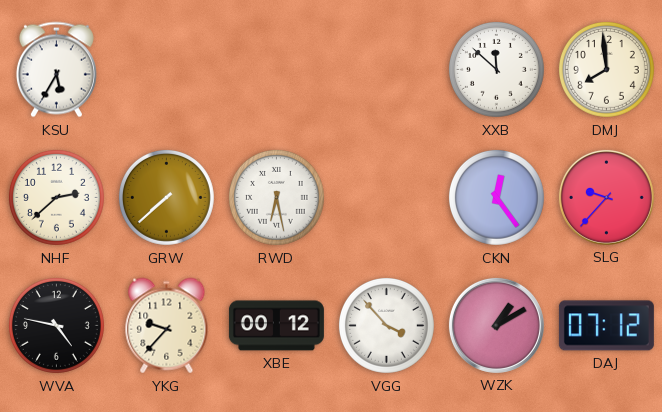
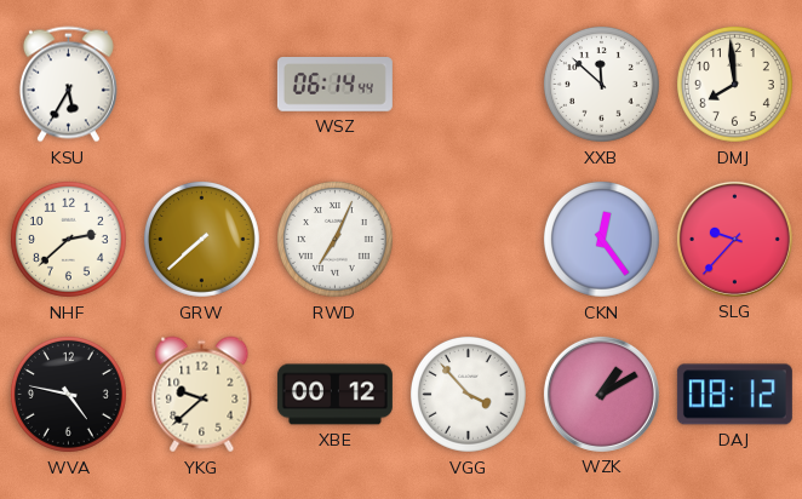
WSZ: none -> 06:14 (334, 85)
RWD: 6:28 -> 7:04 (334, 239)
YKG: 9:37 -> 9:38 (202, 395)
DAJ: 07:12 -> 08:12 (734, 395)
